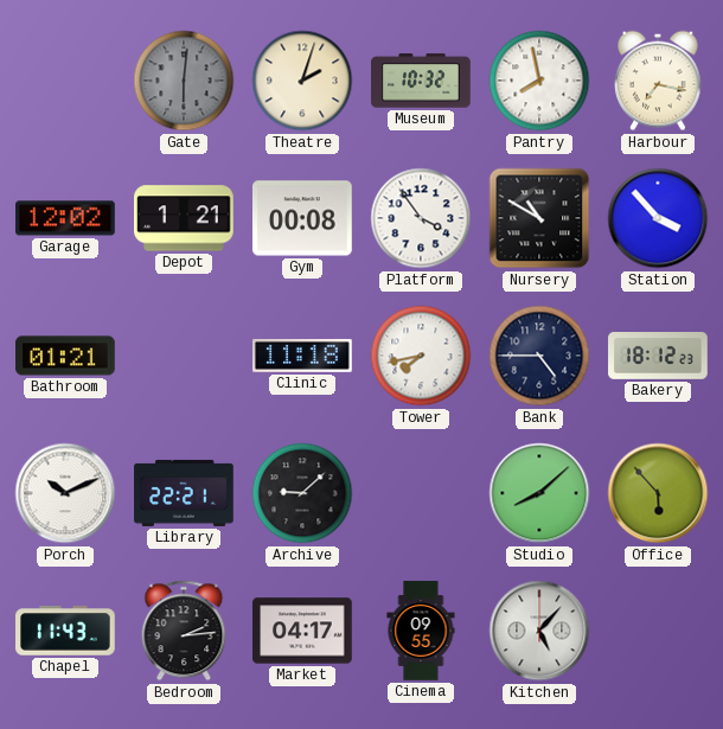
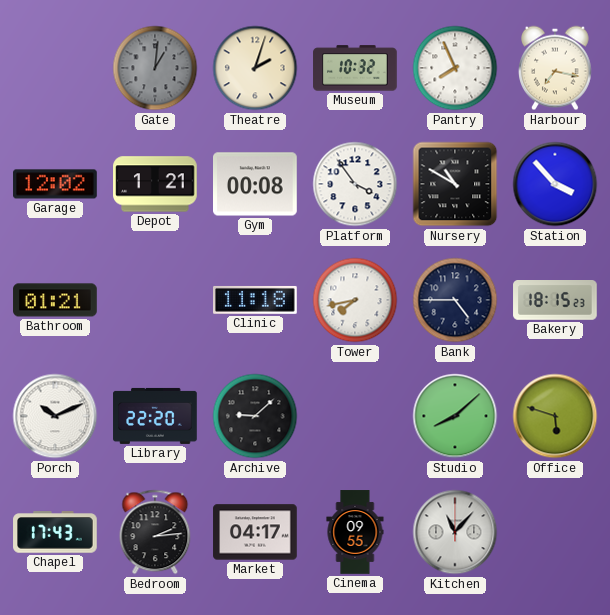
Gate: 6:01 -> 1:01 (155, 68)
Pantry: 7:58 -> 7:56 (455, 68)
Bakery: 18:12 -> 18:15 (555, 301)
Library: 22:21 -> 22:20 (155, 416)
Office: 5:53 -> 5:48 (555, 416)
Chapel: 11:43 -> 17:43 (55, 532)
Kitchen: 5:07 -> 11:07 (455, 532)
